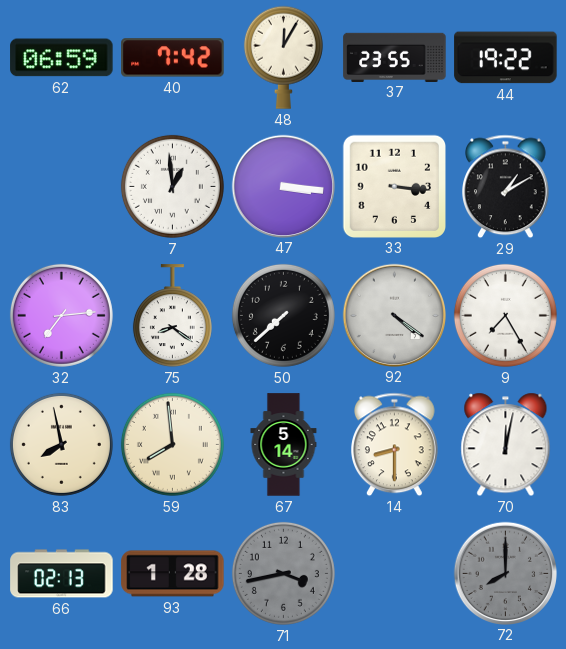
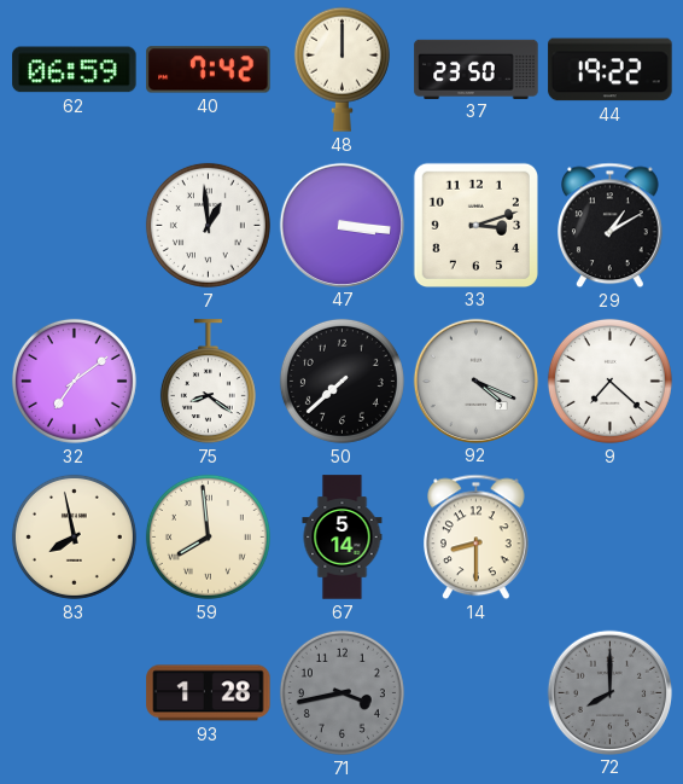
48: 12:05 -> 12:00 (341, 69)
37: 23:55 -> 23:50 (477, 69)
33: 3:16 -> 3:12 (475, 225)
32: 7:14 -> 7:09 (74, 381)
92: 4:21 -> 4:19 (475, 381)
9: 7:25 -> 7:22 (609, 381)
70: 12:02 -> none (506, 445)
66: 02:13 -> none (62, 574)
